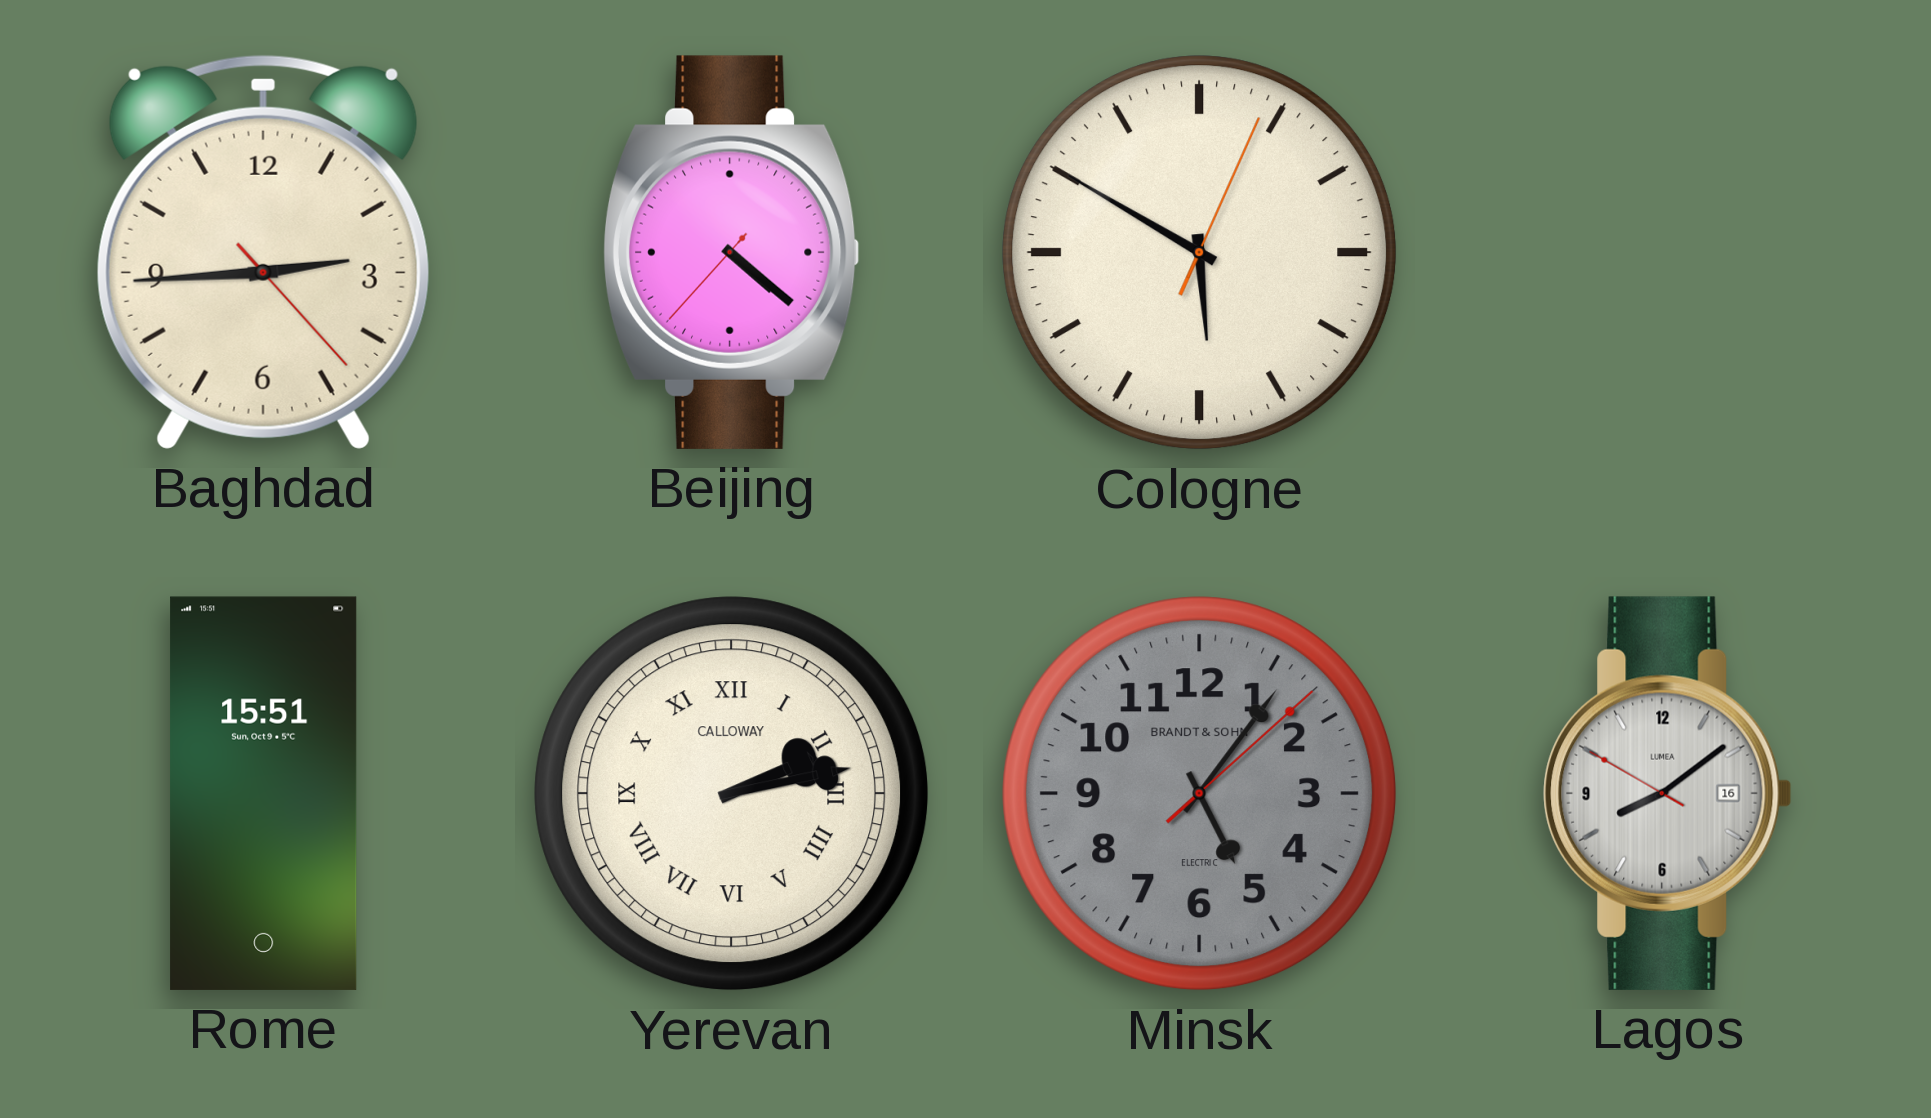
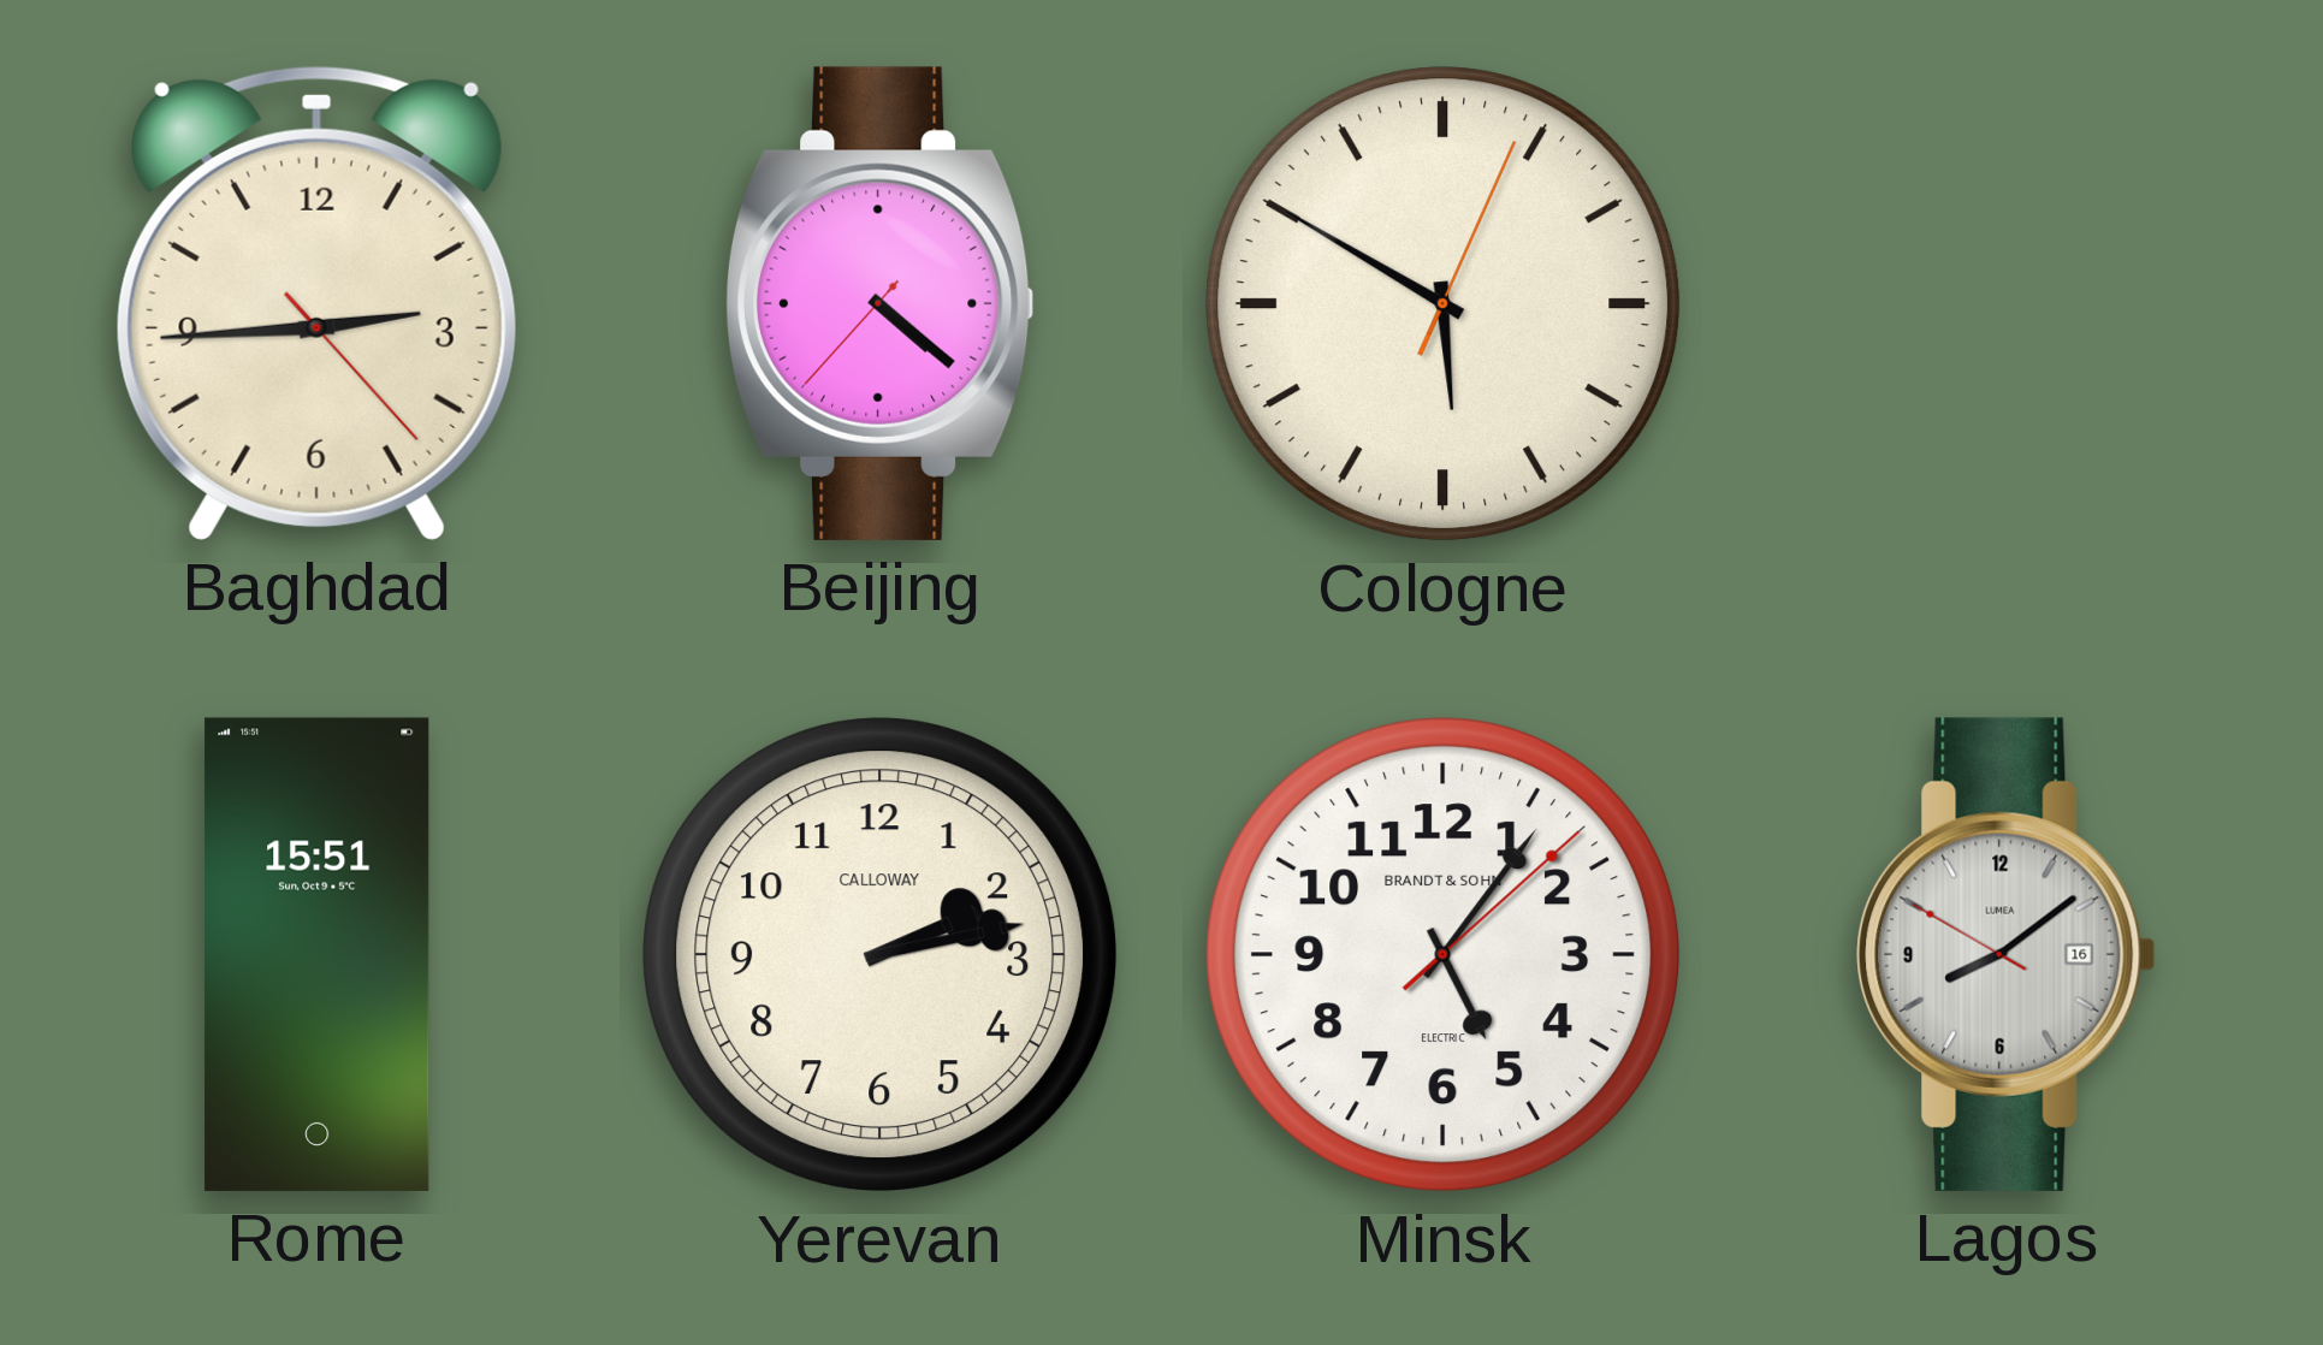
Yerevan numerals: Roman -> Arabic (881, 955)
Minsk dial: grey -> white (1444, 955)
